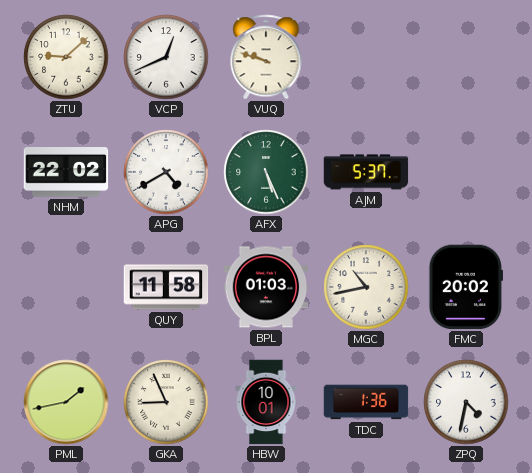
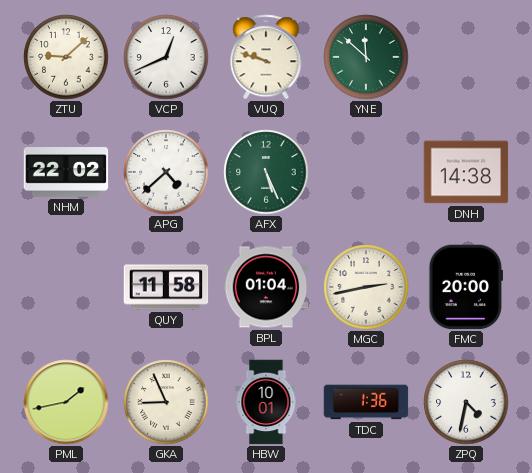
YNE: none -> 11:52 (366, 57)
APG: 4:40 -> 4:38 (166, 172)
AJM: 5:37 -> none (366, 172)
DNH: none -> 14:38 (466, 172)
BPL: 01:03 -> 01:04 (266, 287)
MGC: 10:43 -> 2:43 (366, 287)
FMC: 20:02 -> 20:00 (465, 287)
